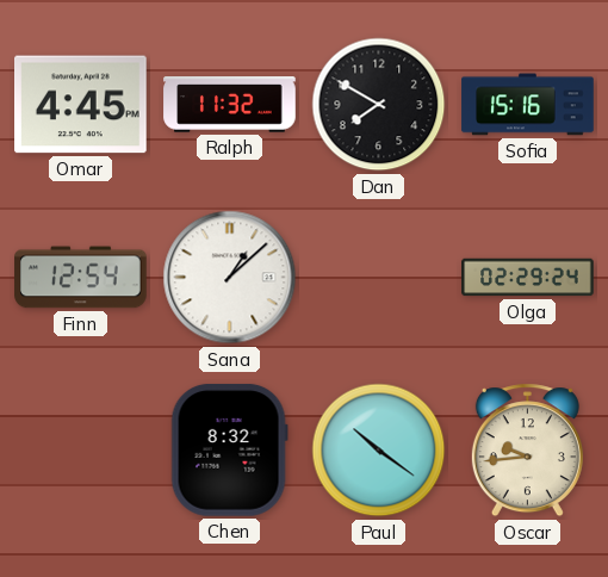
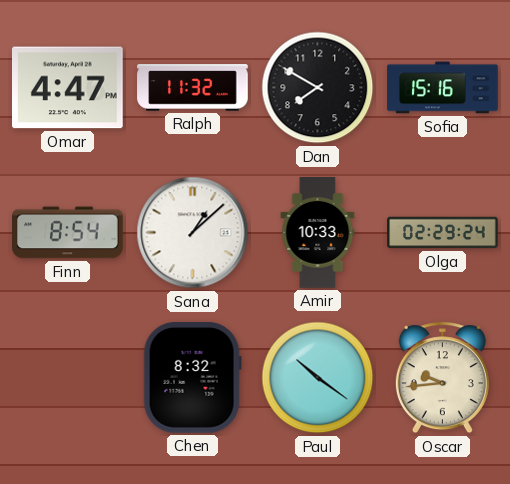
Omar: 4:45 -> 4:47 (68, 88)
Finn: 12:54 -> 8:54 (68, 233)
Amir: none -> 10:33 (318, 233)
